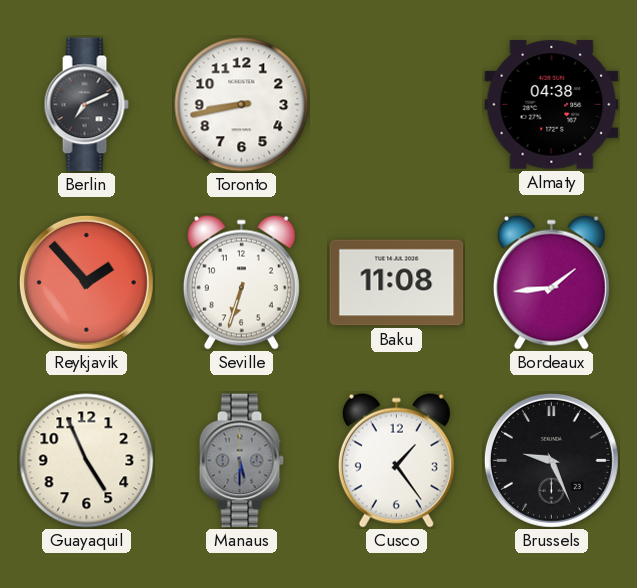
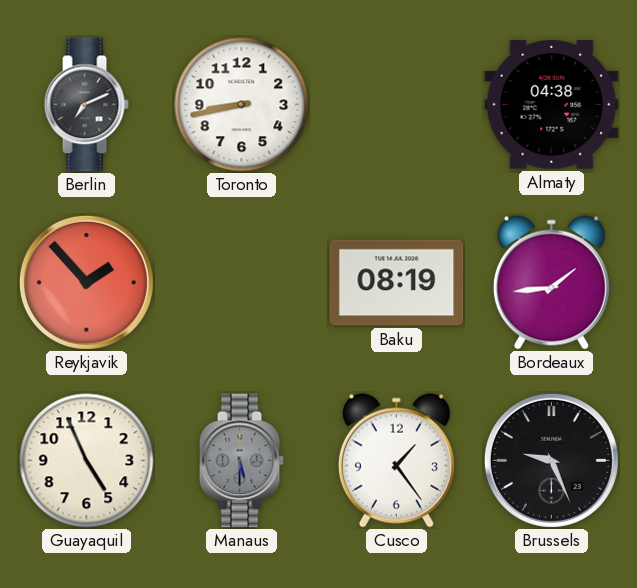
Seville: 6:33 -> none (241, 282)
Baku: 11:08 -> 08:19 (397, 283)
